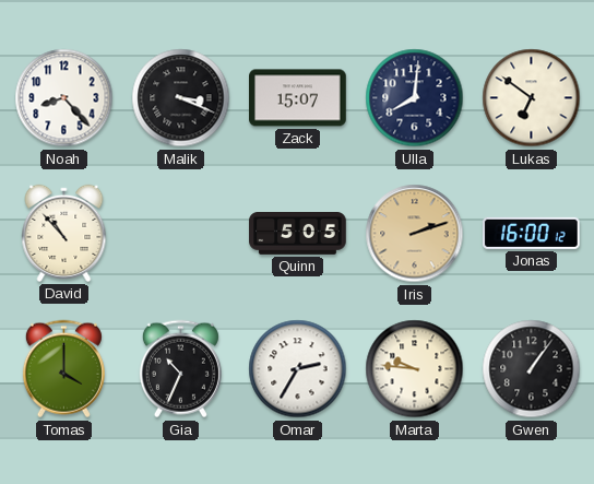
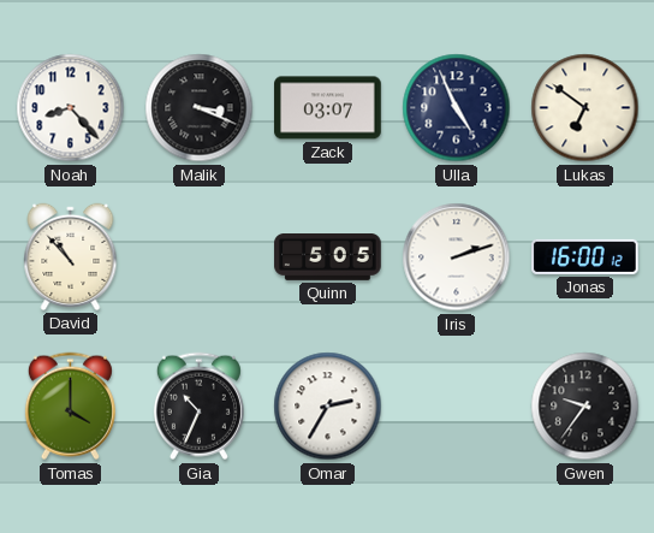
Zack: 15:07 -> 03:07 (328, 108)
Ulla: 8:01 -> 4:56 (457, 108)
Iris dial: champagne -> white (457, 257)
Marta: 9:46 -> none (415, 369)
Gwen: 1:06 -> 9:36 (585, 407)
